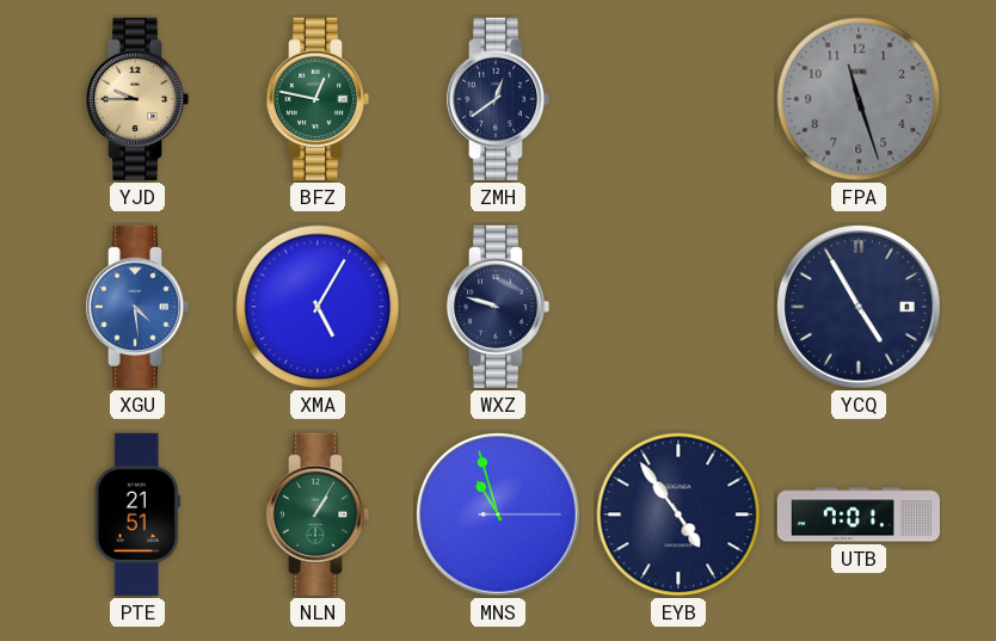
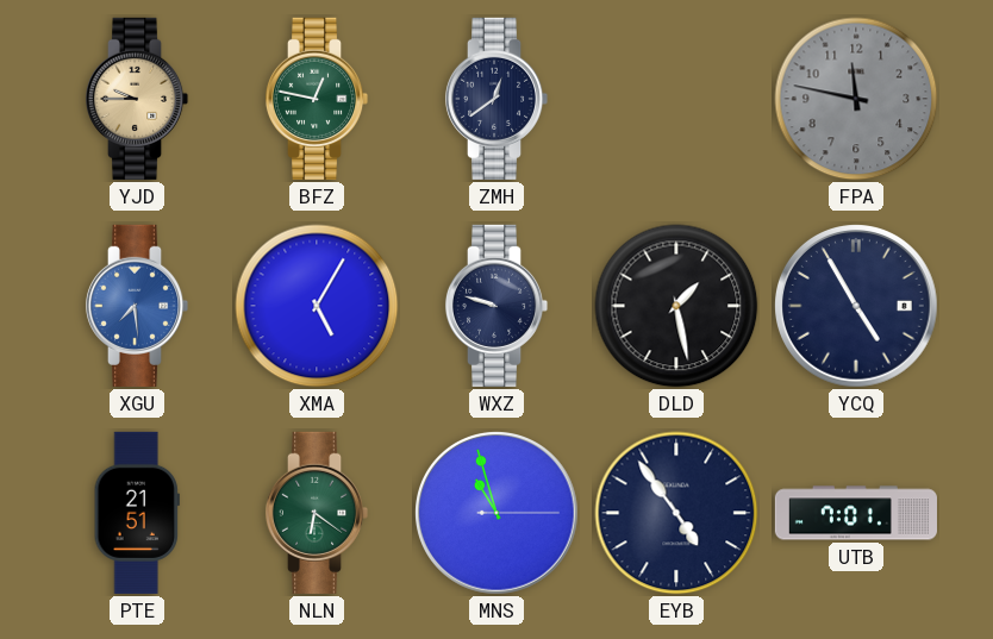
FPA: 11:27 -> 11:47 (856, 99)
XGU: 4:29 -> 7:29 (137, 306)
DLD: none -> 1:28 (676, 306)
NLN: 1:05 -> 6:21 (317, 513)
